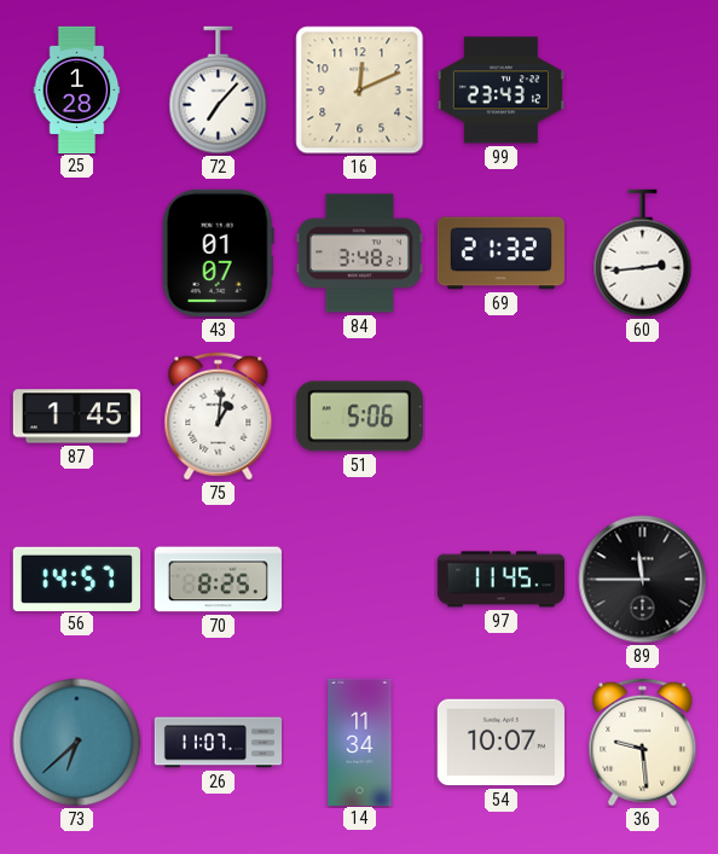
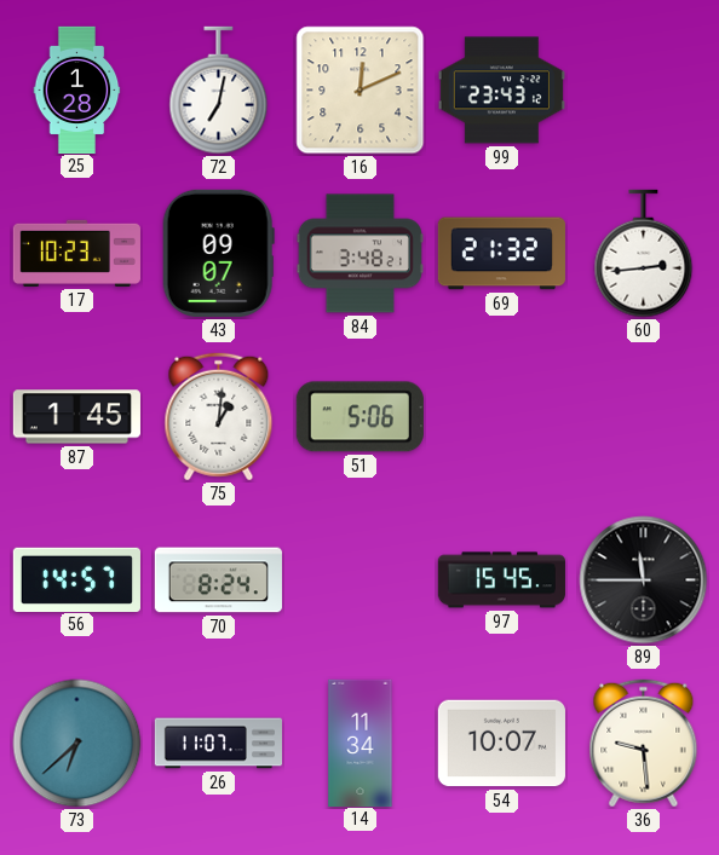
72: 7:07 -> 7:02 (219, 91)
17: none -> 10:23 (76, 253)
43: 01:07 -> 09:07 (218, 253)
70: 8:25 -> 8:24 (218, 580)
97: 11:45 -> 15:45 (501, 580)
